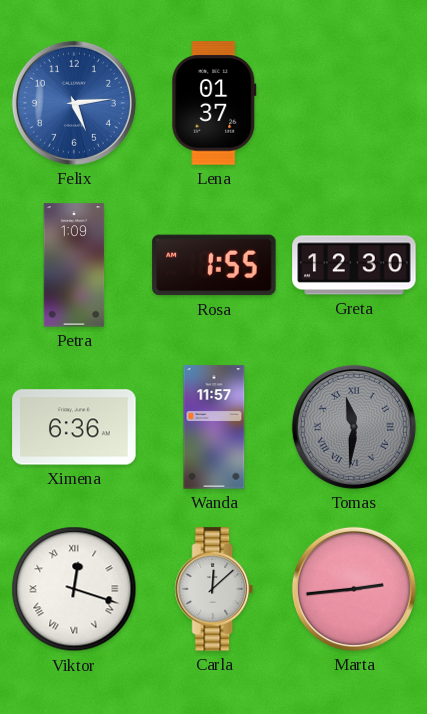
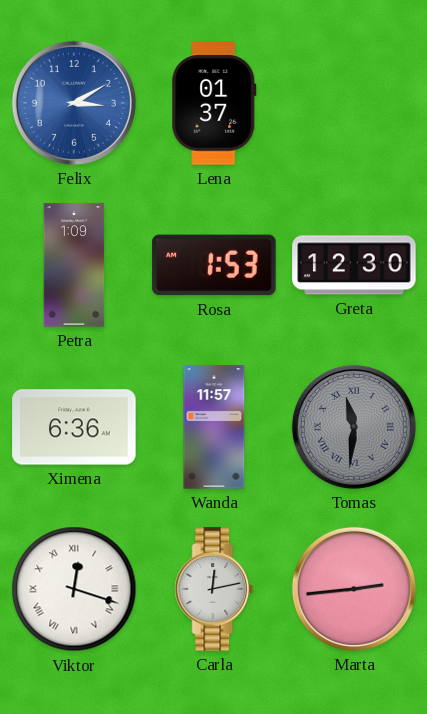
Felix: 5:14 -> 3:10 (74, 103)
Rosa: 1:55 -> 1:53 (214, 265)
Carla: 12:08 -> 12:13 (214, 589)
